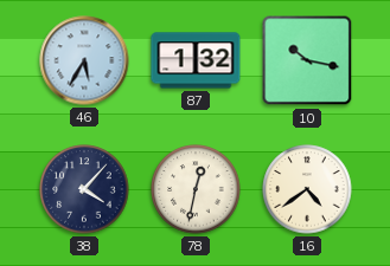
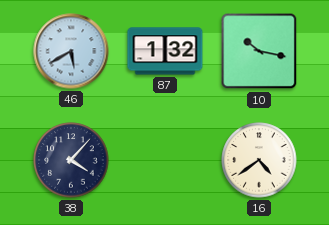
46: 5:35 -> 5:40 (71, 51)
78: 12:32 -> none (196, 189)
